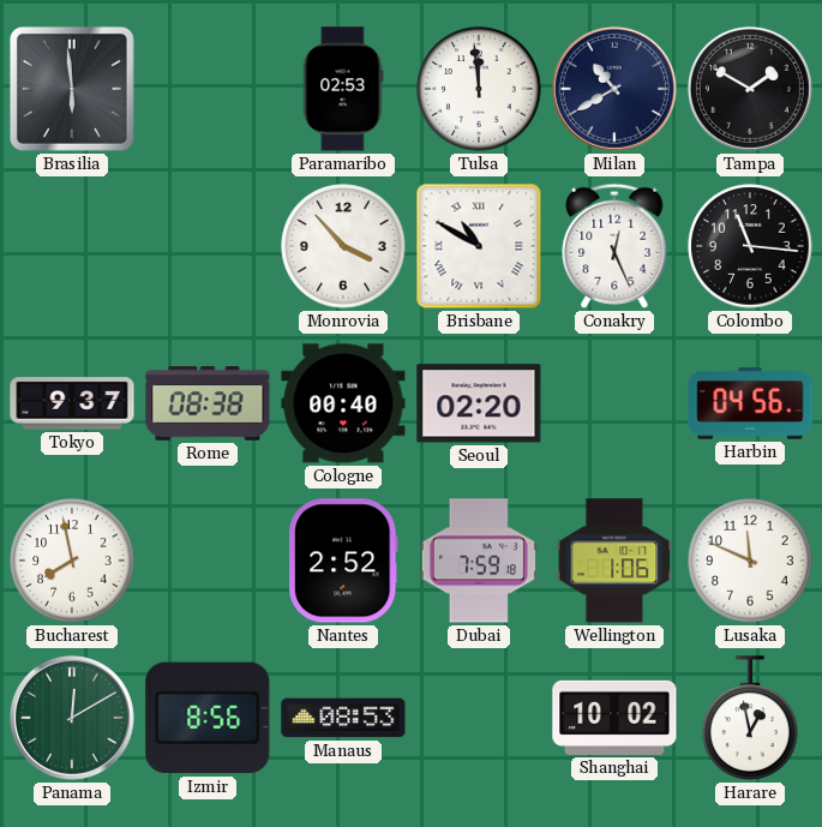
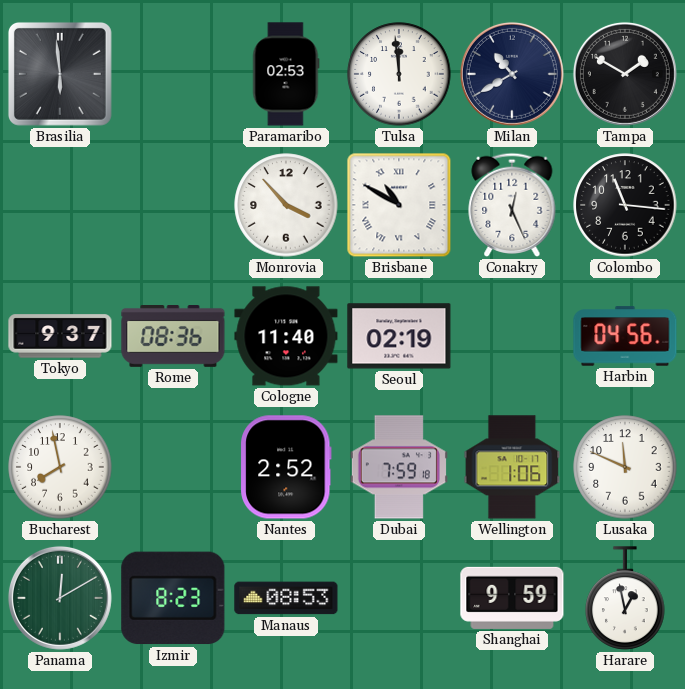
Rome: 08:38 -> 08:36 (173, 337)
Cologne: 00:40 -> 11:40 (286, 336)
Seoul: 02:20 -> 02:19 (399, 336)
Izmir: 8:56 -> 8:23 (173, 598)
Shanghai: 10:02 -> 9:59 (512, 598)
